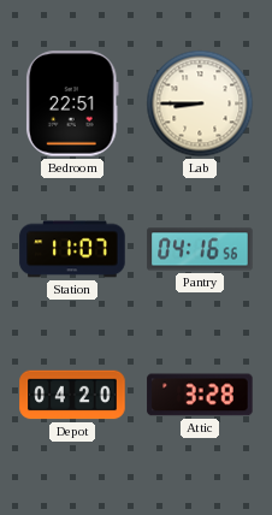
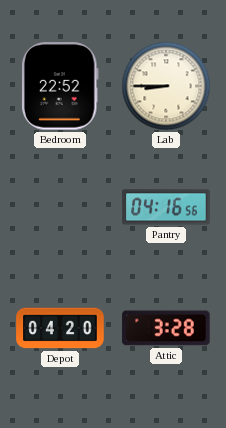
Bedroom: 22:51 -> 22:52 (60, 86)
Station: 11:07 -> none (72, 249)
